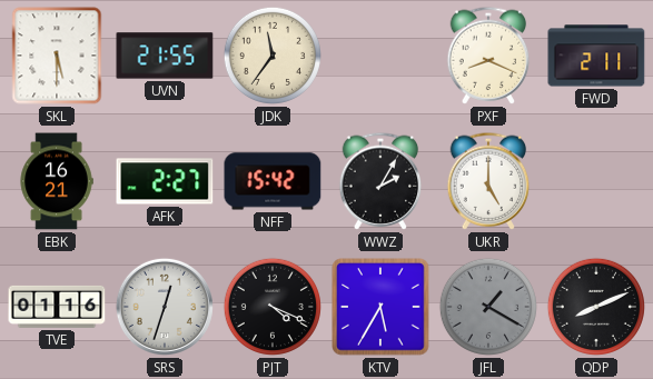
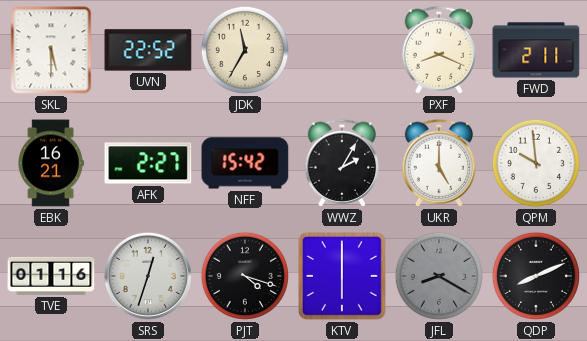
UVN: 21:55 -> 22:52 (148, 50)
JDK: 11:36 -> 11:35 (245, 50)
QPM: none -> 9:59 (536, 163)
PJT: 4:19 -> 4:18 (245, 276)
KTV: 5:35 -> 6:00 (342, 276)
JFL: 1:20 -> 8:20 (439, 276)
